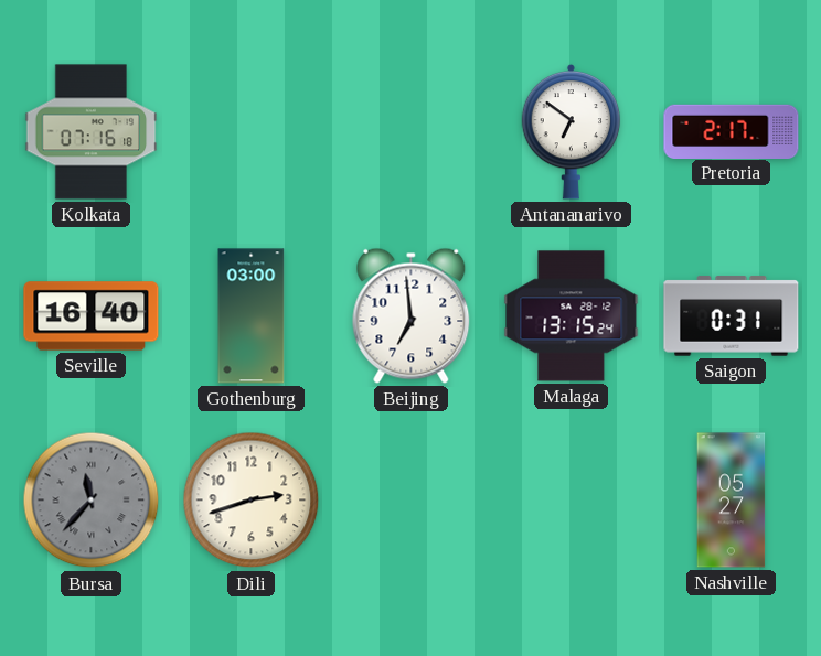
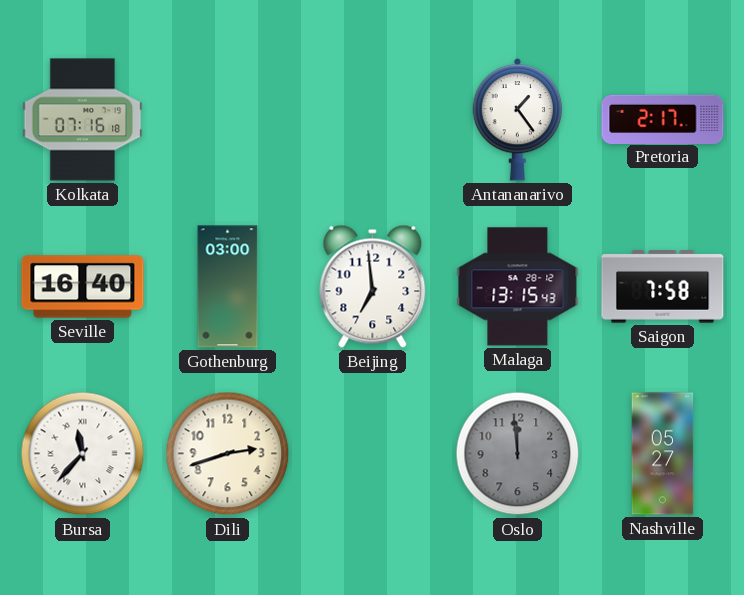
Antananarivo: 6:51 -> 1:24 (518, 119)
Malaga: 13:15:24 -> 13:15:43 (518, 287)
Saigon: 0:31 -> 7:58 (663, 287)
Bursa dial: grey -> white (83, 454)
Oslo: none -> 11:59 (518, 454)
